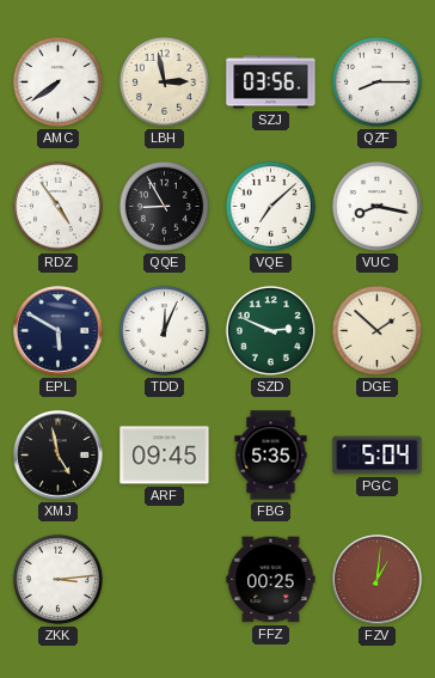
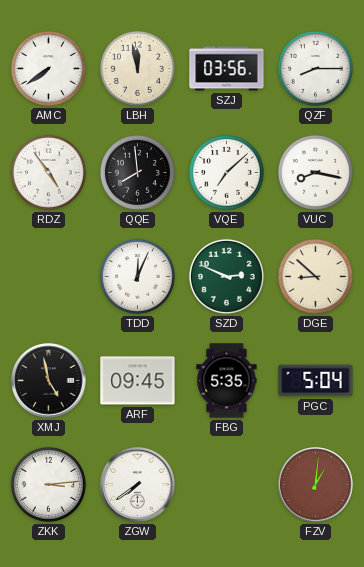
LBH: 2:58 -> 11:58 (137, 68)
QQE: 8:55 -> 7:59 (137, 172)
EPL: 5:50 -> none (59, 331)
DGE: 1:52 -> 8:52 (315, 276)
ZGW: none -> 7:39 (138, 485)
FFZ: 00:25 -> none (271, 580)
